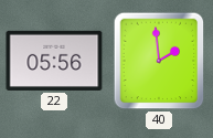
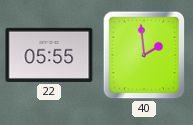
22: 05:56 -> 05:55 (49, 55)
